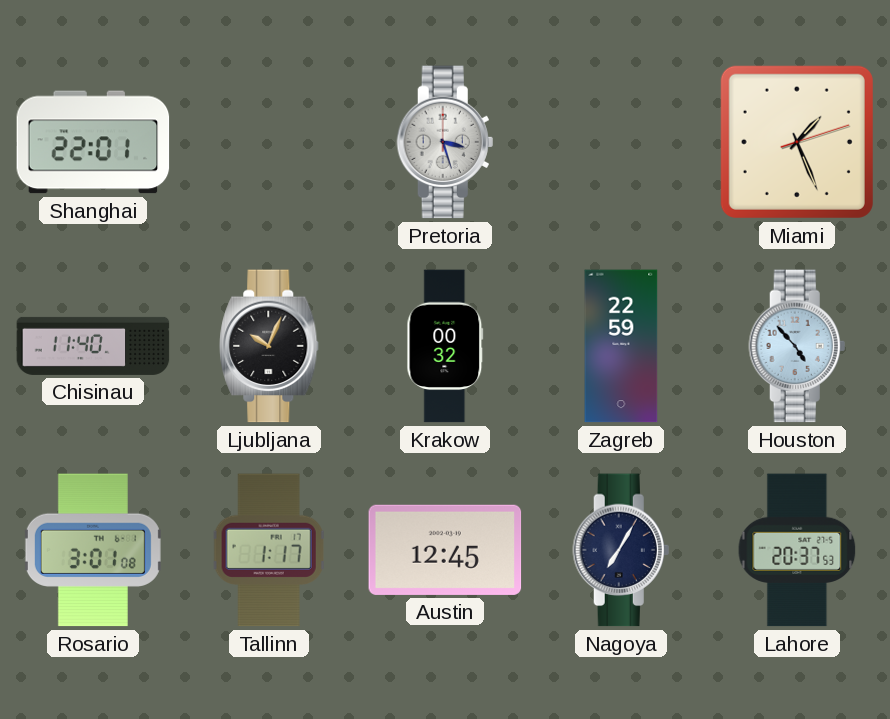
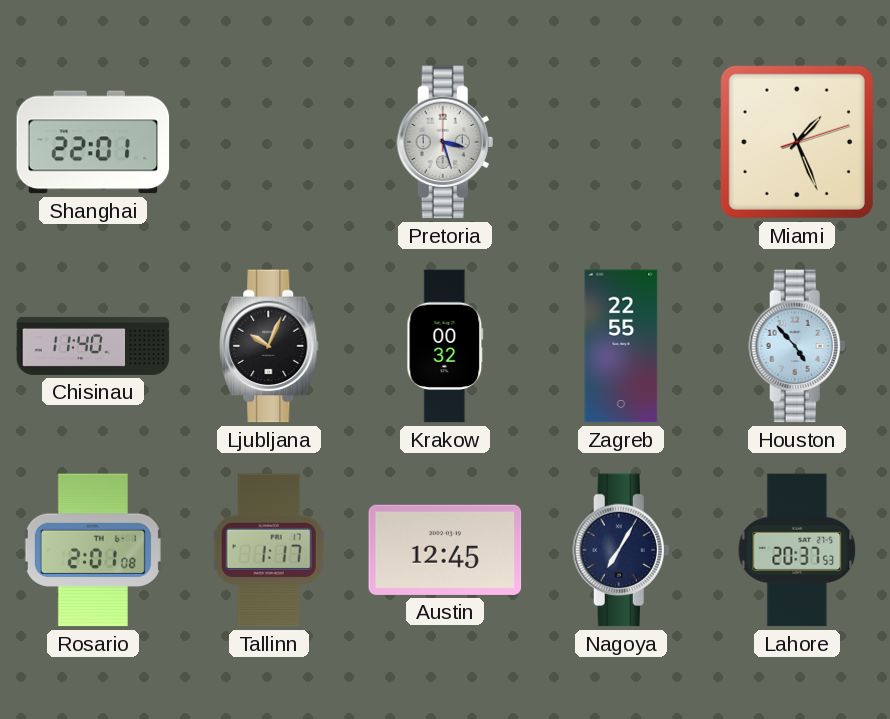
Zagreb: 22:59 -> 22:55 (621, 346)
Rosario: 3:01 -> 2:01 (93, 550)
